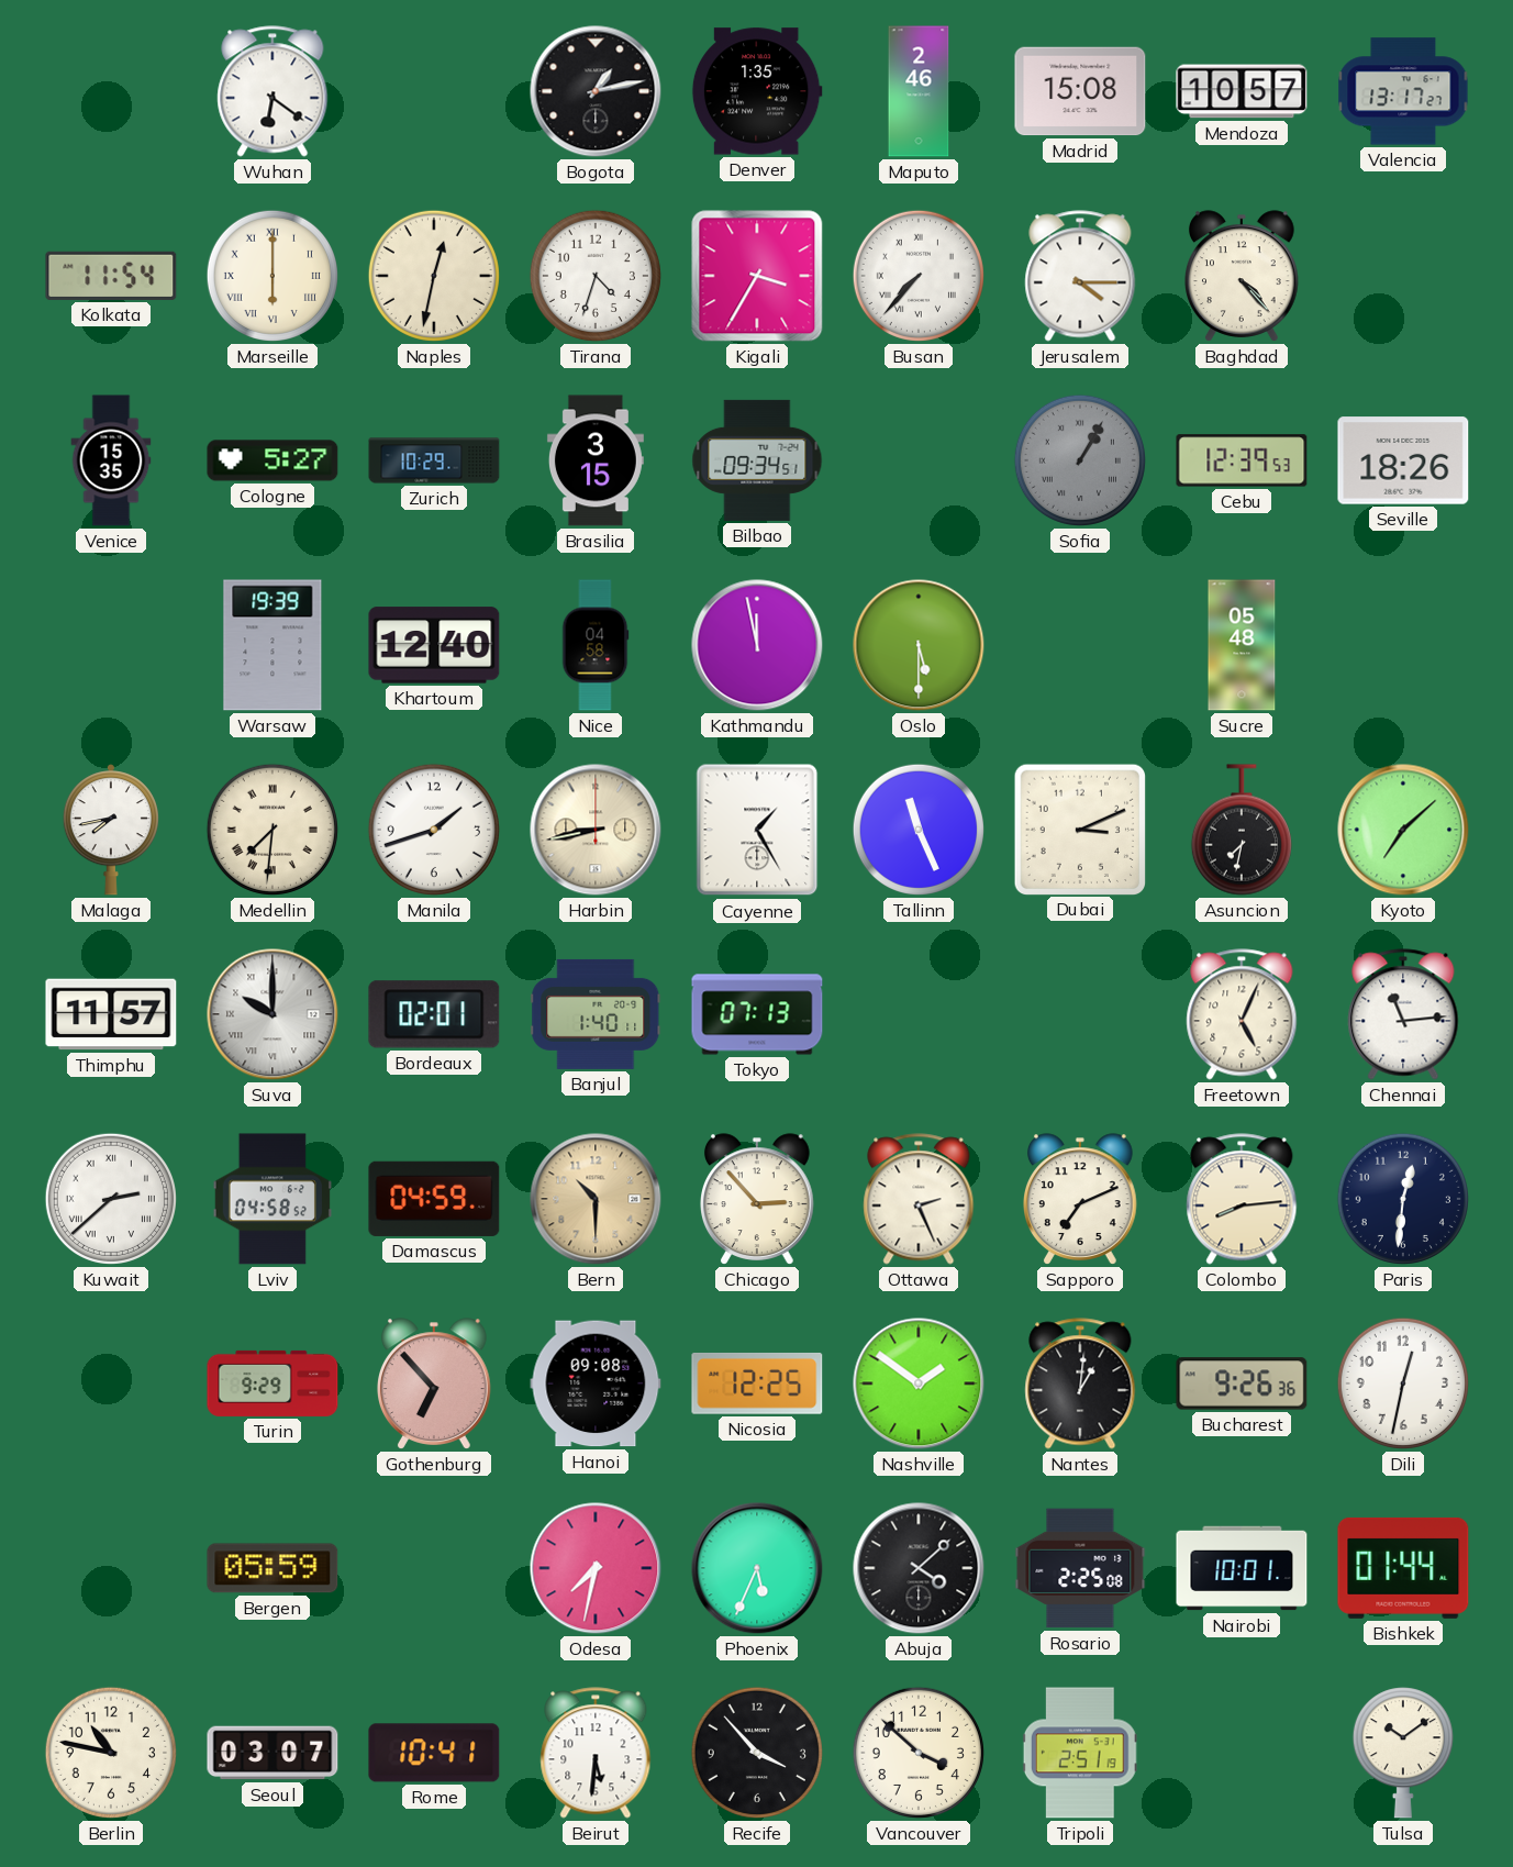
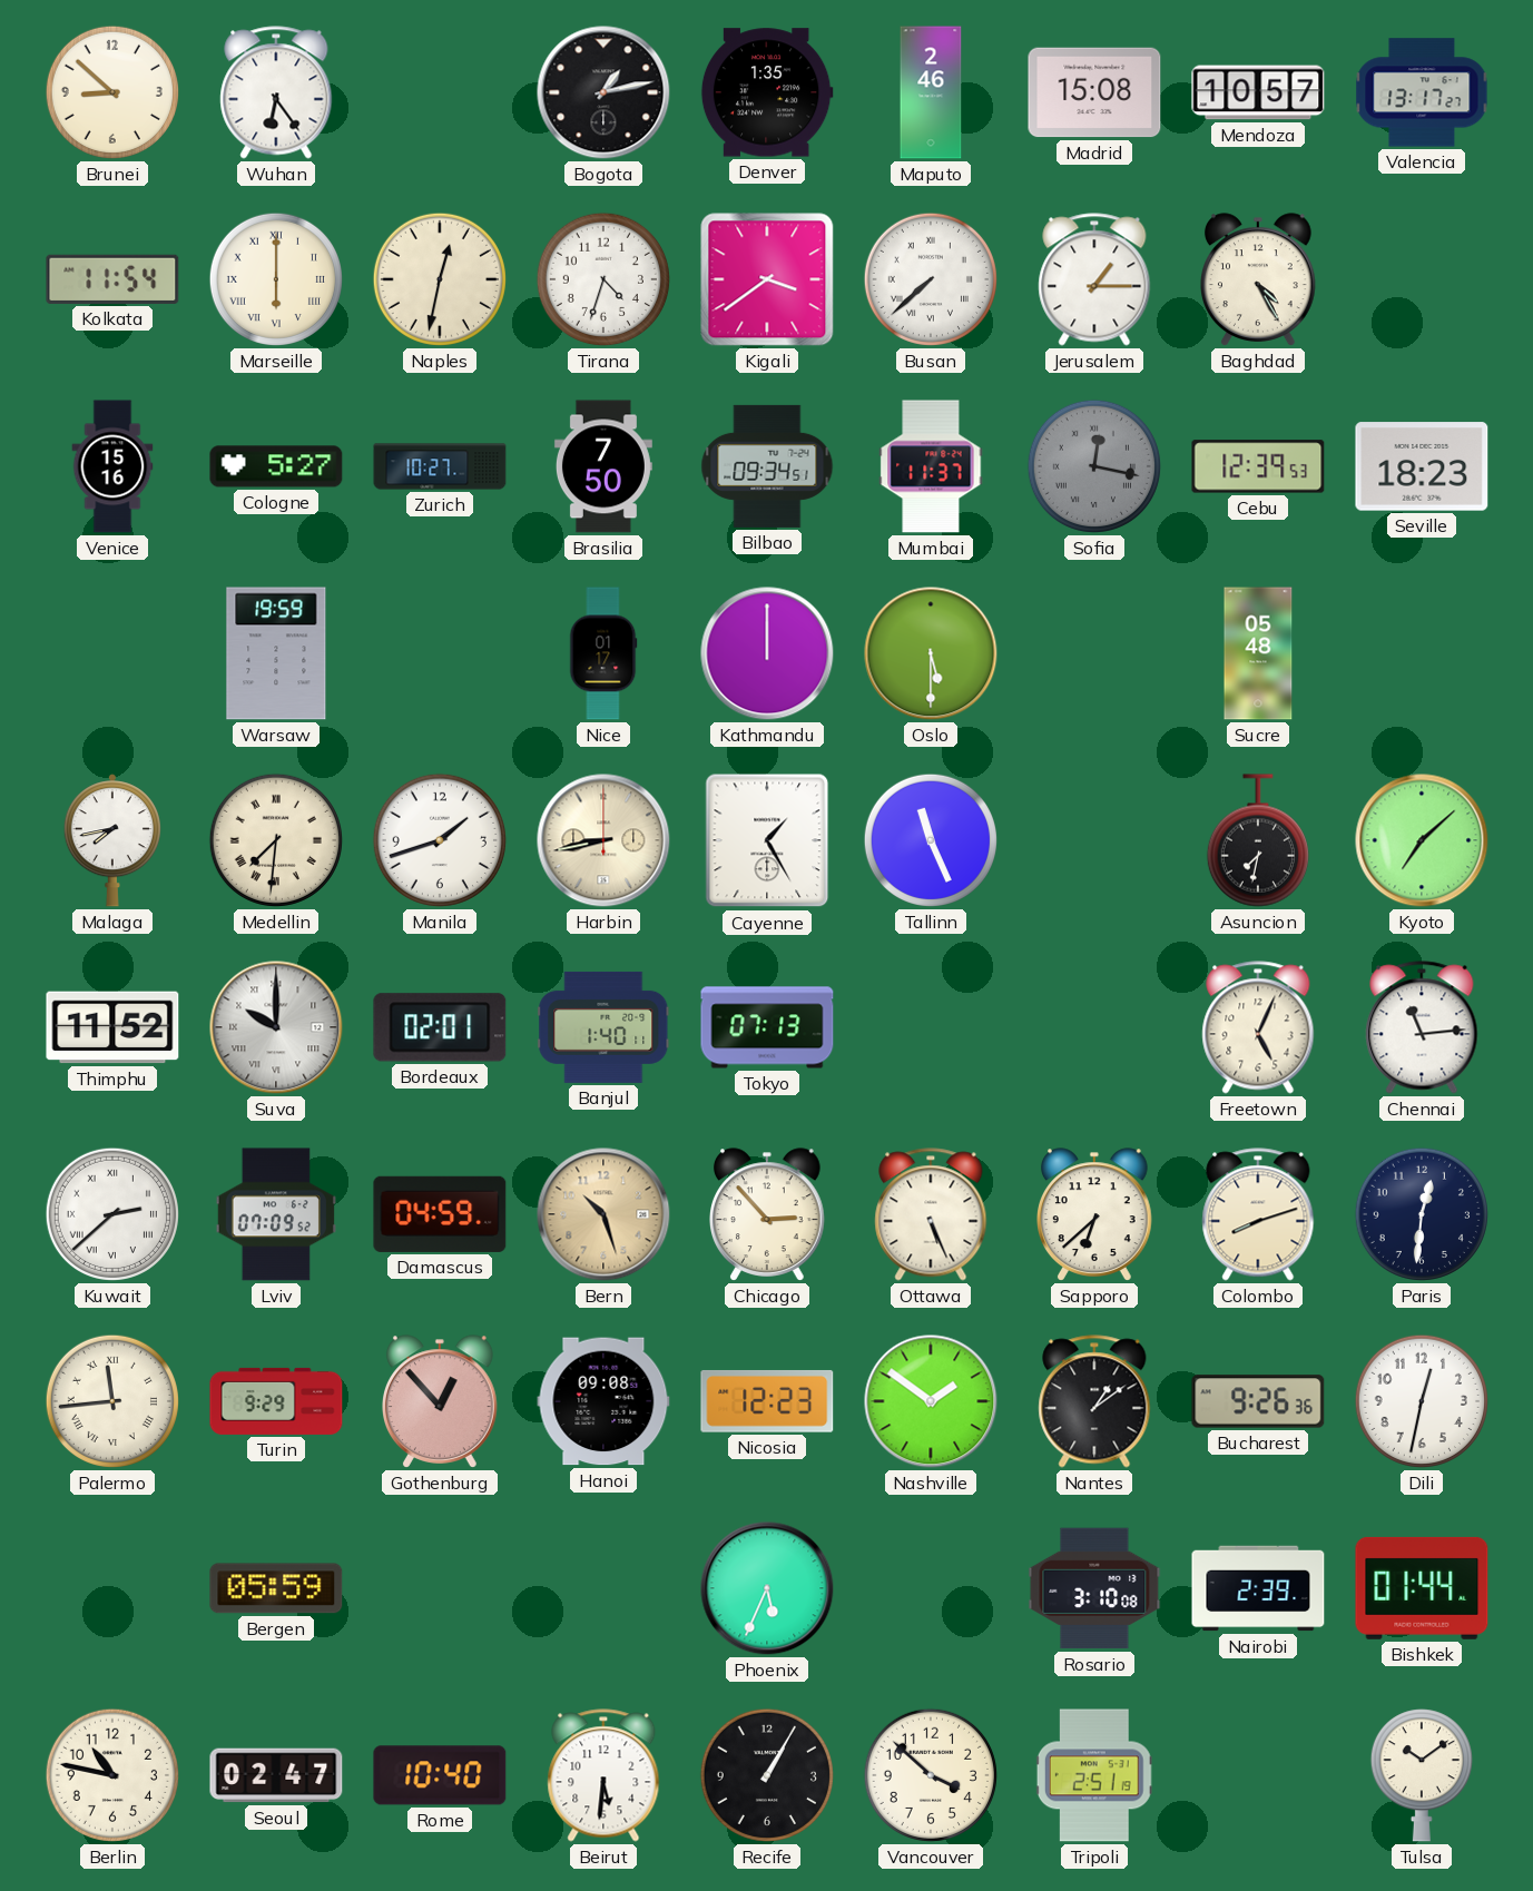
Brunei: none -> 8:52 (112, 92)
Wuhan: 6:21 -> 6:24 (276, 92)
Kigali: 3:35 -> 3:39 (767, 279)
Busan: 7:37 -> 7:38 (931, 279)
Jerusalem: 4:15 -> 1:15 (1094, 279)
Baghdad: 4:23 -> 4:25 (1259, 279)
Venice: 15:35 -> 15:16 (112, 466)
Zurich: 10:29 -> 10:27 (440, 466)
Brasilia: 3:15 -> 7:50 (603, 466)
Mumbai: none -> 11:37 (931, 466)
Sofia: 1:05 -> 12:17 (1094, 466)
Seville: 18:26 -> 18:23 (1422, 466)
Warsaw: 19:39 -> 19:59 (276, 653)
Khartoum: 12:40 -> none (434, 645)
Nice: 04:58 -> 01:17 (603, 653)
Kathmandu: 11:58 -> 12:00 (767, 653)
Dubai: 3:11 -> none (1079, 829)
Thimphu: 11:57 -> 11:52 (112, 1027)
Lviv: 04:58 -> 07:09 (276, 1214)
Bern: 10:30 -> 10:27 (603, 1214)
Ottawa: 2:26 -> 5:26 (931, 1214)
Sapporo: 7:11 -> 6:38 (1095, 1214)
Colombo: 8:14 -> 8:12 (1258, 1214)
Palermo: none -> 11:44 (112, 1401)
Gothenburg: 6:53 -> 12:53 (441, 1401)
Nicosia: 12:25 -> 12:23 (767, 1401)
Nantes: 1:01 -> 1:09 (1094, 1401)
Odesa: 7:32 -> none (596, 1568)
Abuja: 4:08 -> none (919, 1568)
Rosario: 2:25 -> 3:10 (1094, 1588)
Nairobi: 10:01 -> 2:39 (1258, 1588)
Seoul: 03:07 -> 02:47 (276, 1775)
Rome: 10:41 -> 10:40 (440, 1775)
Recife: 3:53 -> 1:05 (767, 1775)
